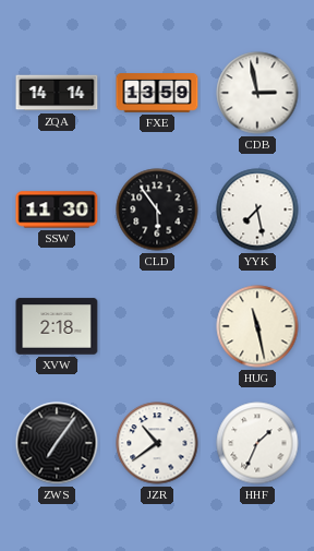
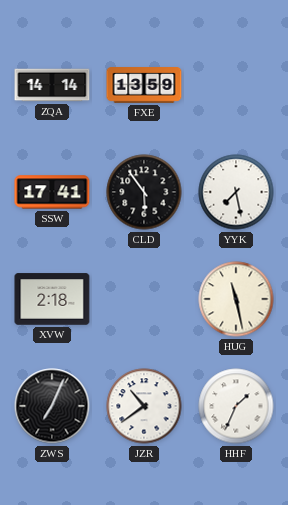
CDB: 2:58 -> none (257, 93)
SSW: 11:30 -> 17:41 (52, 192)
ZWS: 7:06 -> 7:04 (52, 406)
